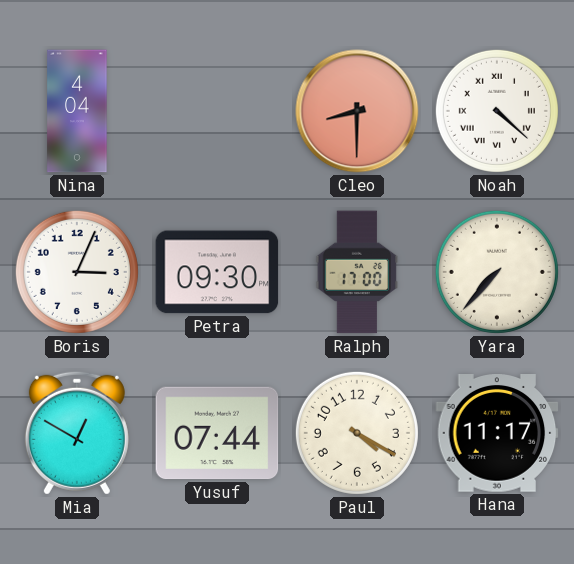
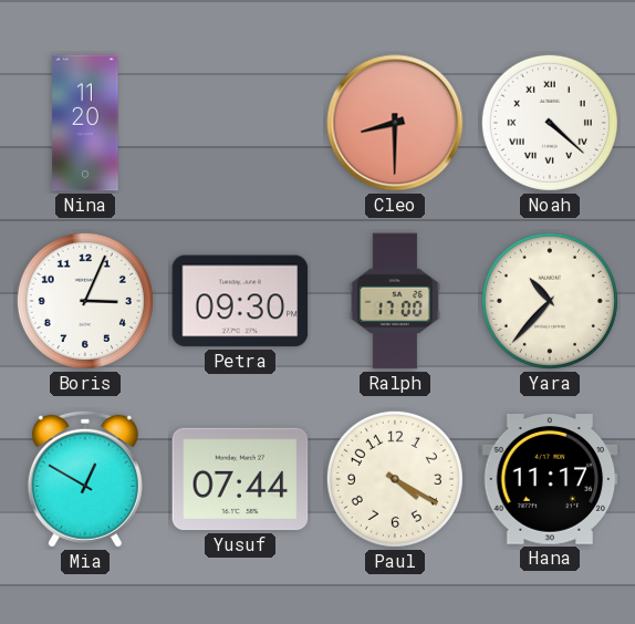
Nina: 4:04 -> 11:20 (85, 123)
Yara: 7:37 -> 10:37 (550, 301)
